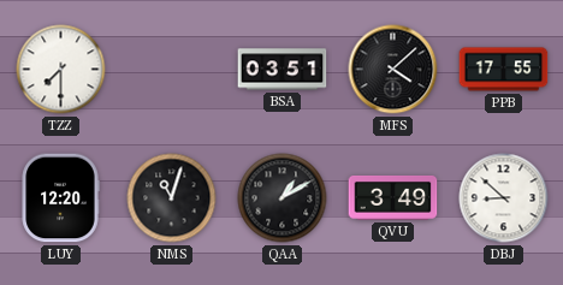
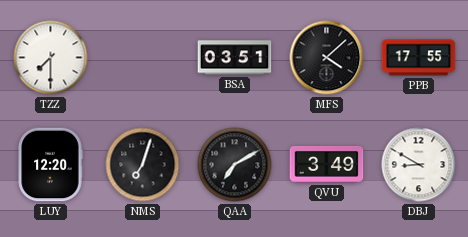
NMS: 11:03 -> 7:03 (143, 165)
QAA: 1:10 -> 7:10 (235, 165)
DBJ: 8:52 -> 8:50 (419, 165)
